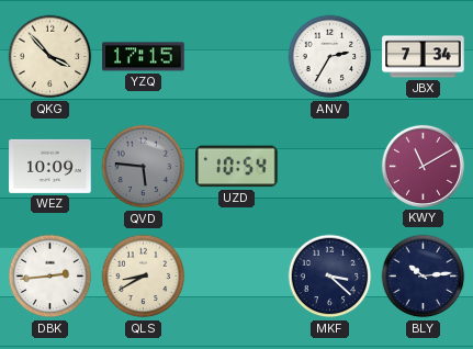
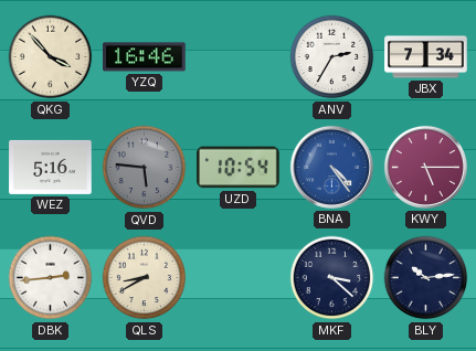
YZQ: 17:15 -> 16:46 (145, 57)
WEZ: 10:09 -> 5:16 (51, 167)
BNA: none -> 4:24 (331, 167)
KWY: 11:10 -> 5:15 (425, 167)
